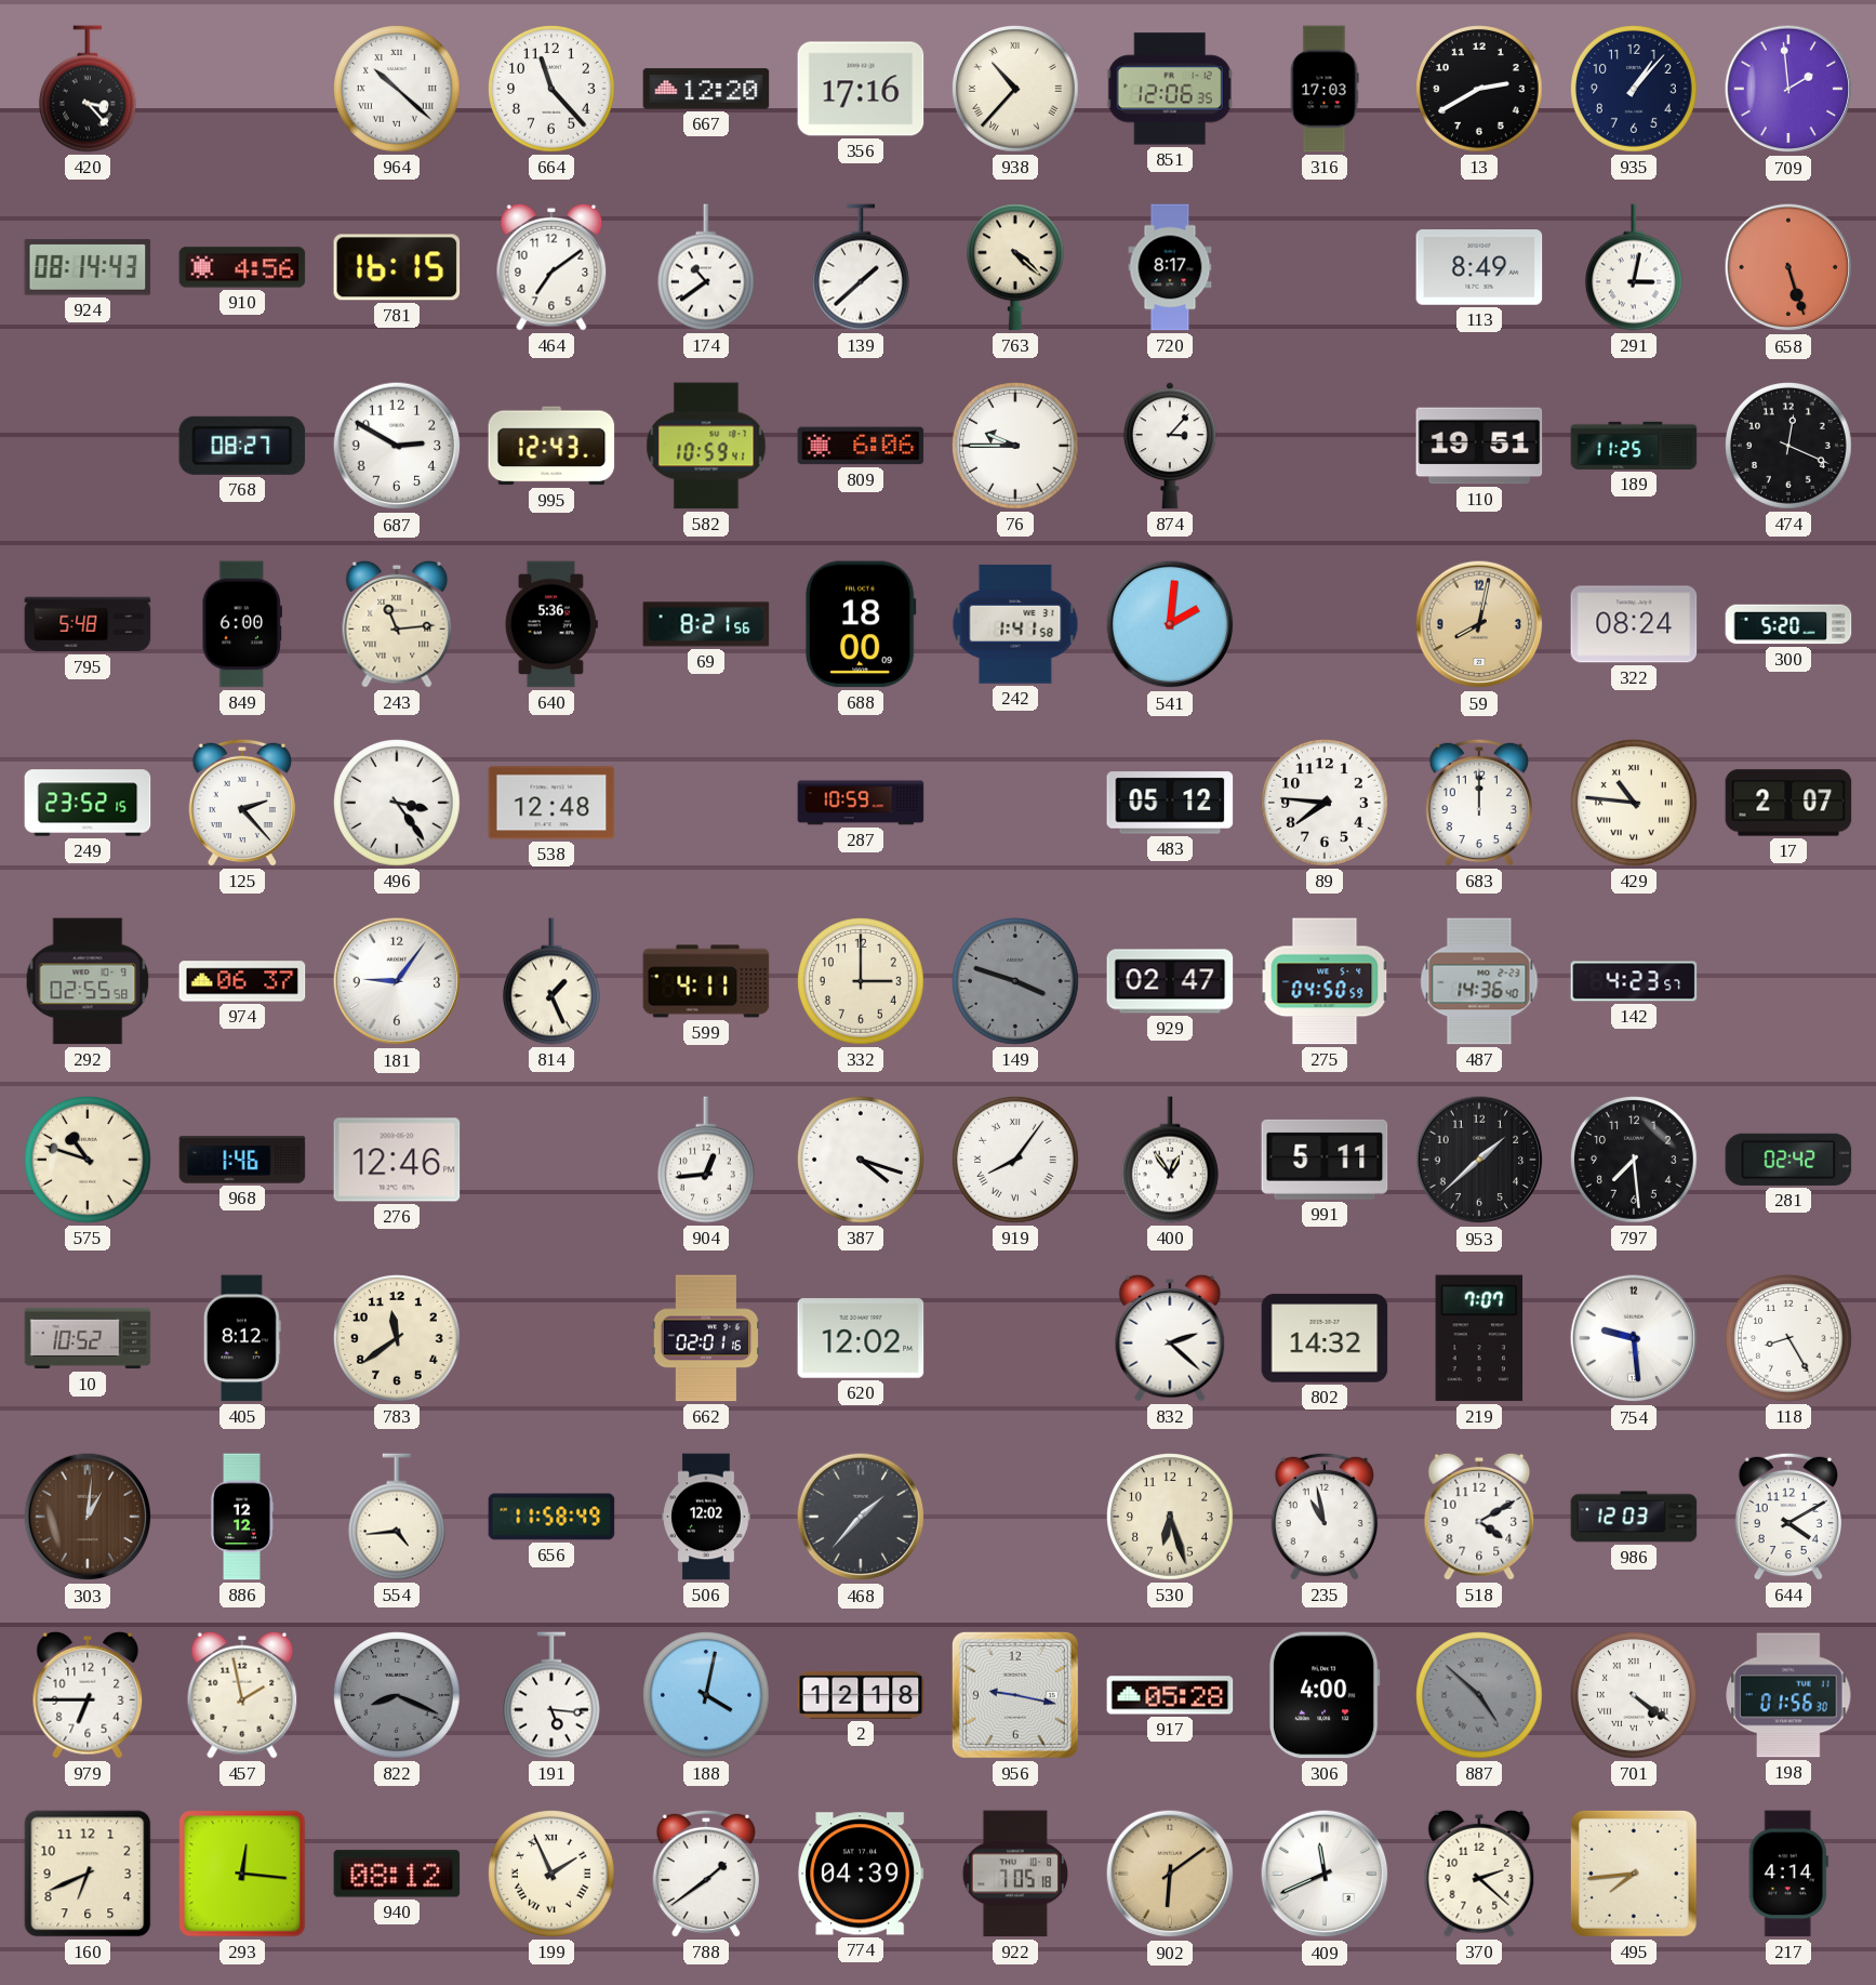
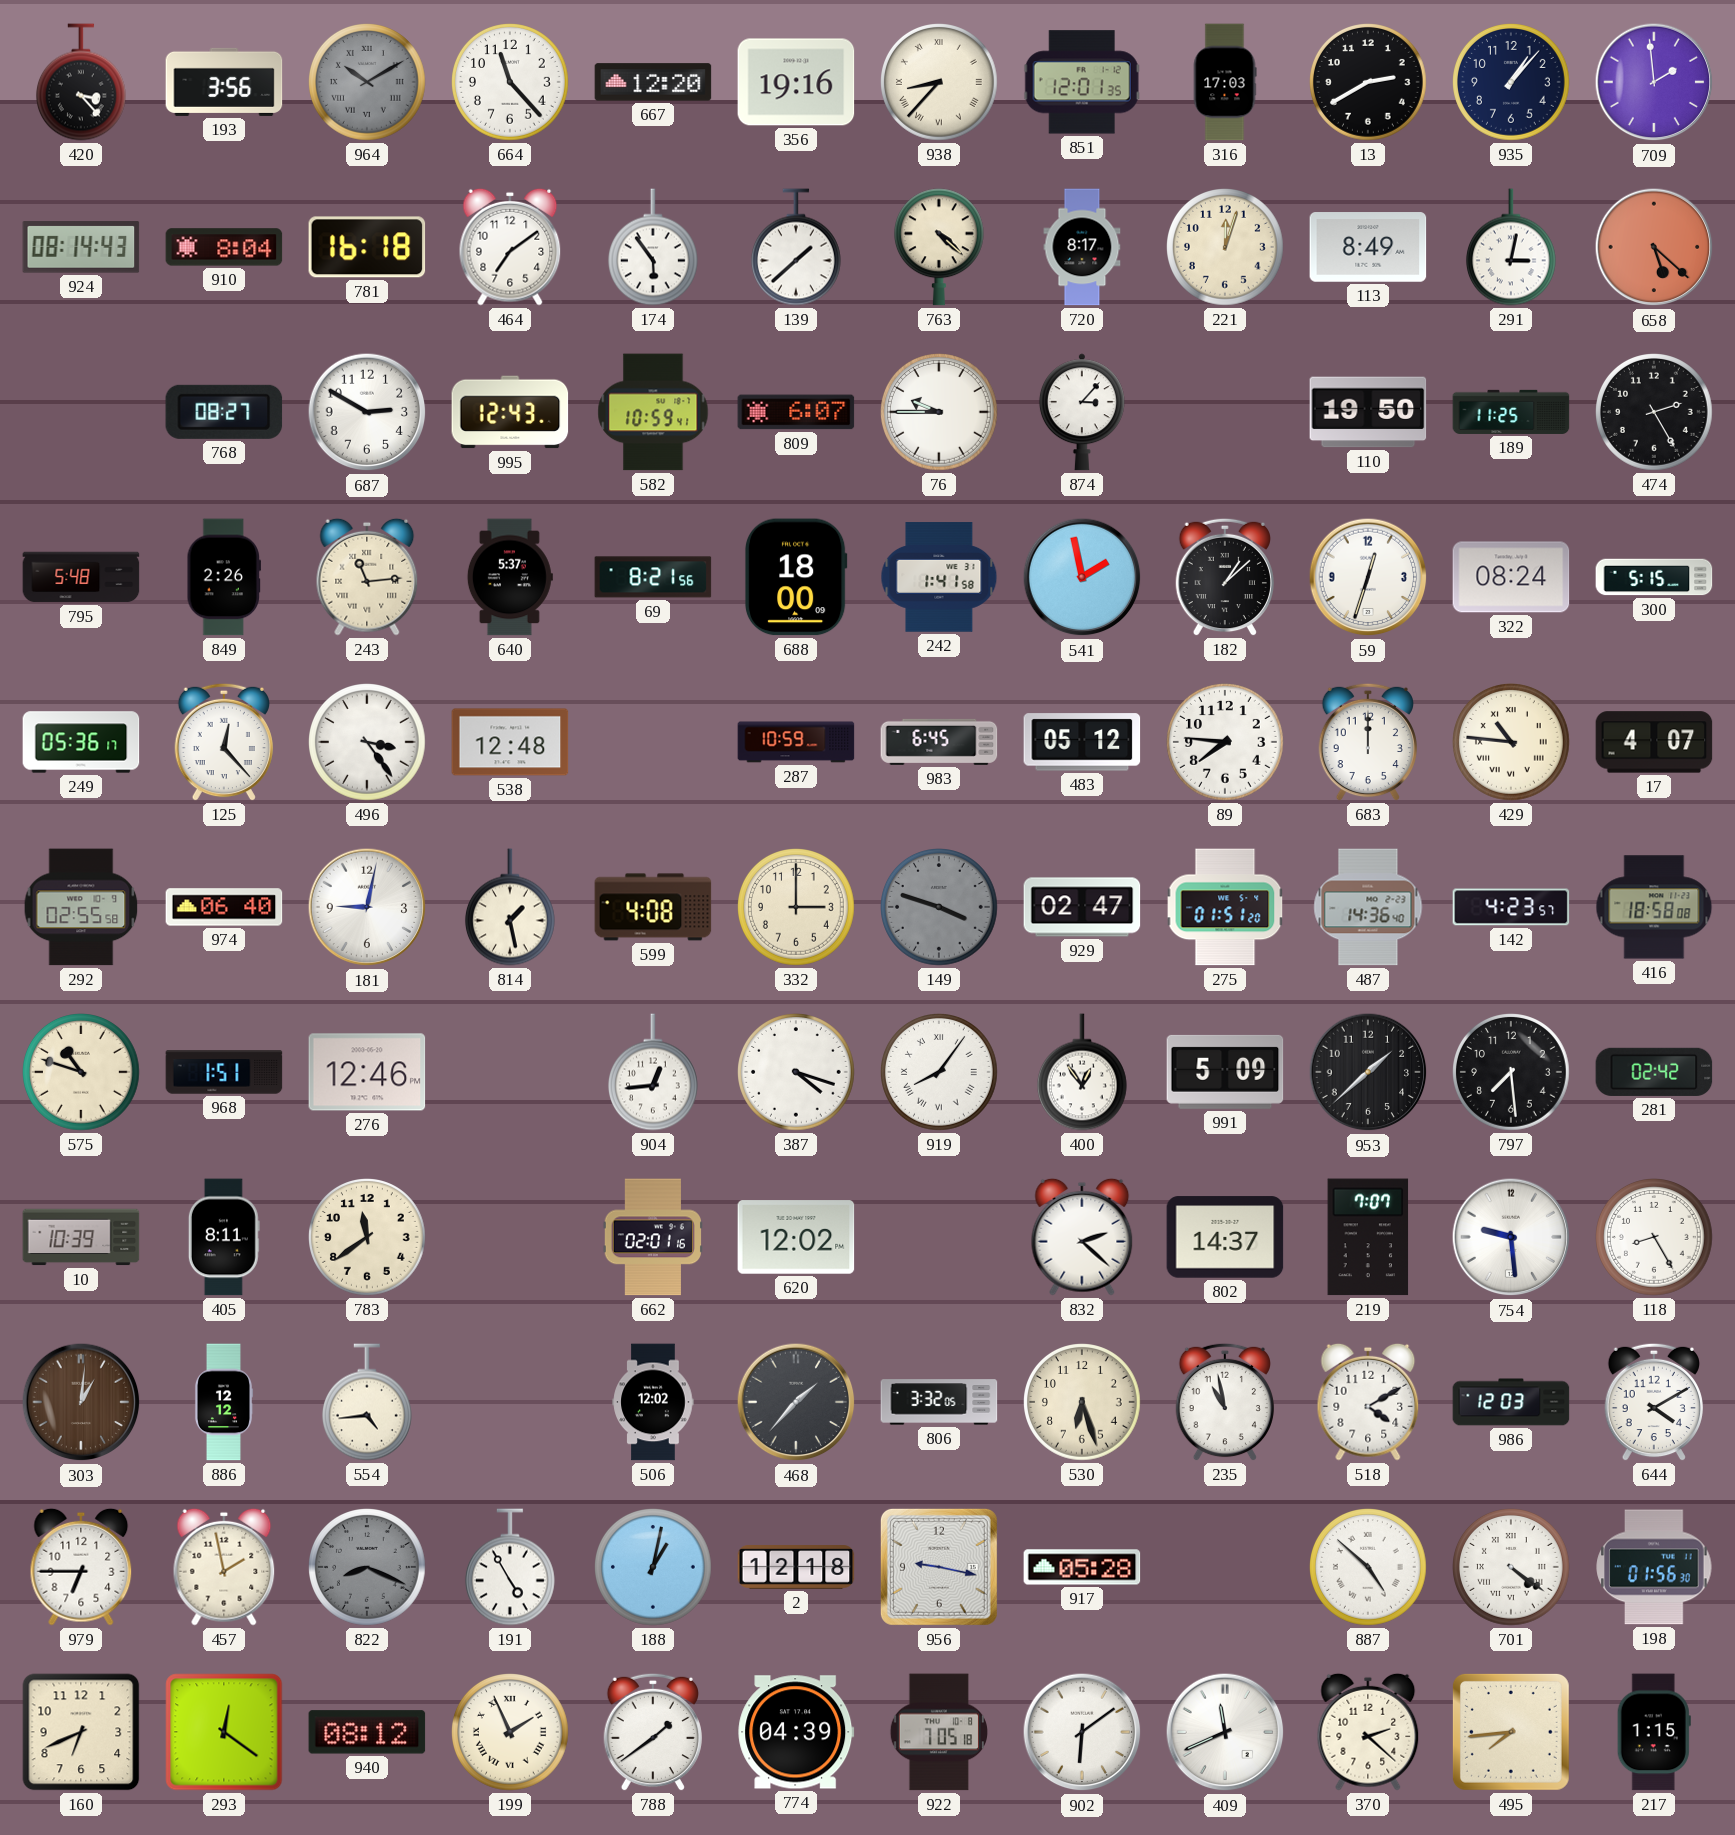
193: none -> 3:56 (224, 82)
964: 10:22 -> 10:10 (368, 83)
964 dial: white -> grey (368, 83)
356: 17:16 -> 19:16 (796, 82)
938: 10:37 -> 8:37 (940, 83)
851: 12:06 -> 12:01 (1082, 82)
910: 4:56 -> 8:04 (224, 247)
781: 16:15 -> 16:18 (367, 247)
174: 10:39 -> 5:54 (653, 247)
221: none -> 12:03 (1226, 248)
658: 5:27 -> 5:22 (1654, 247)
809: 6:06 -> 6:07 (796, 412)
110: 19:51 -> 19:50 (1368, 412)
474: 12:19 -> 2:25 (1655, 413)
849: 6:00 -> 2:26 (223, 577)
640: 5:36 -> 5:37 (510, 577)
541: 2:01 -> 1:58 (1082, 577)
182: none -> 1:08 (1225, 577)
59: 8:02 -> 12:33 (1368, 577)
59 dial: champagne -> white (1368, 577)
300: 5:20 -> 5:15 (1654, 577)
249: 23:52 -> 05:36 (81, 742)
125: 2:23 -> 12:23 (224, 742)
983: none -> 6:45 (939, 742)
17: 2:07 -> 4:07 (1654, 742)
974: 06:37 -> 06:40 (224, 907)
181: 9:06 -> 9:02 (367, 907)
814: 1:26 -> 1:28 (510, 907)
599: 4:11 -> 4:08 (653, 907)
275: 04:50 -> 01:51 (1225, 907)
416: none -> 18:58 (1654, 907)
968: 1:46 -> 1:51 (224, 1072)
991: 5:11 -> 5:09 (1225, 1072)
10: 10:52 -> 10:39 (81, 1237)
405: 8:12 -> 8:11 (224, 1237)
802: 14:32 -> 14:37 (1225, 1237)
656: 11:58 -> none (551, 1517)
806: none -> 3:32 (939, 1402)
191: 5:16 -> 4:55 (510, 1567)
188: 4:02 -> 1:02 (654, 1568)
306: 4:00 -> none (1325, 1695)
887 dial: grey -> white (1369, 1568)
293: 12:16 -> 12:21 (224, 1732)
902 dial: champagne -> white (1082, 1732)
217: 4:14 -> 1:15 (1654, 1732)
